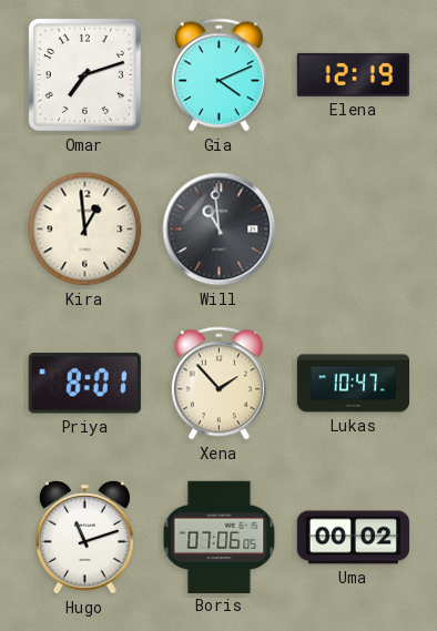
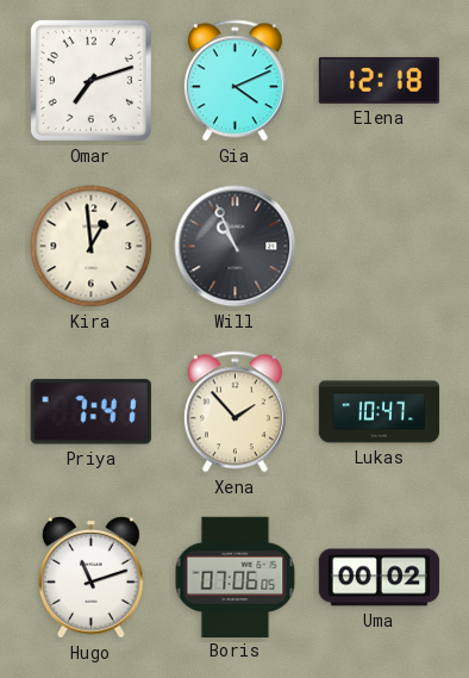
Elena: 12:19 -> 12:18 (380, 80)
Will: 10:59 -> 10:56 (236, 247)
Priya: 8:01 -> 7:41 (90, 412)
